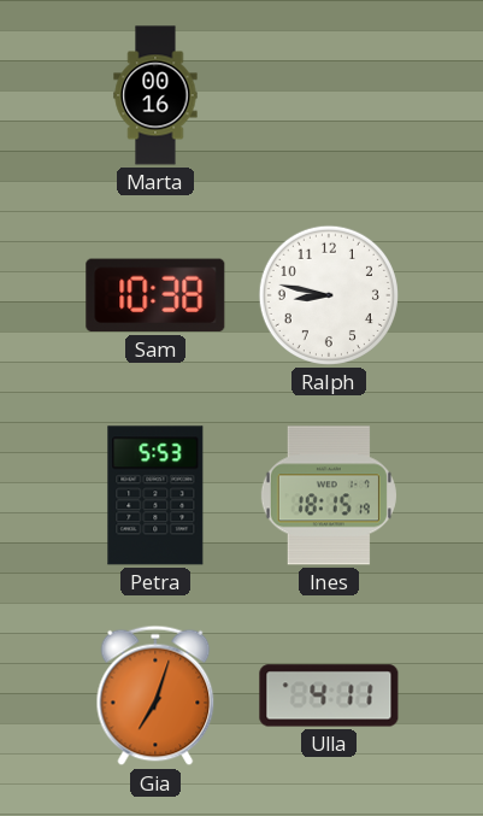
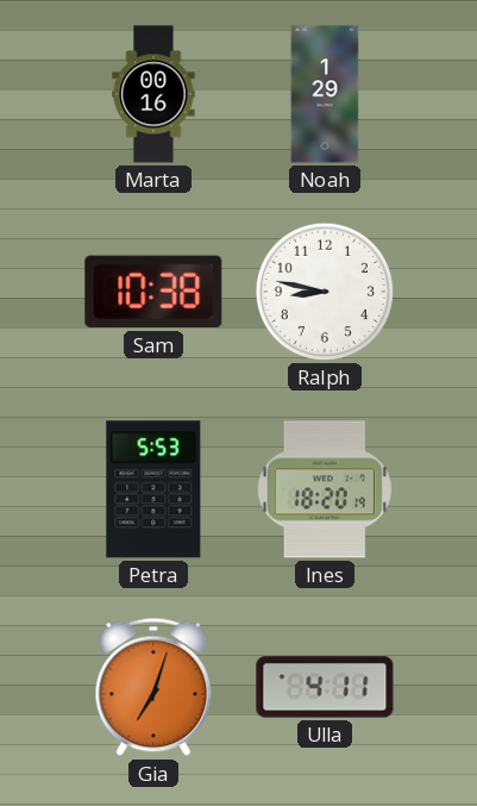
Noah: none -> 1:29 (325, 94)
Ines: 18:15 -> 18:20 (325, 489)
